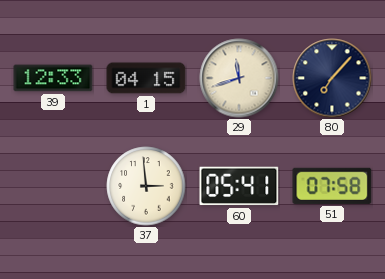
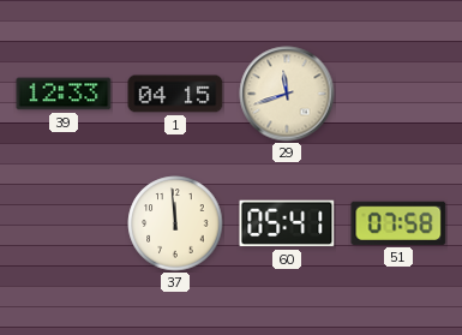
80: 7:07 -> none (332, 78)
37: 2:59 -> 11:59 (175, 223)
